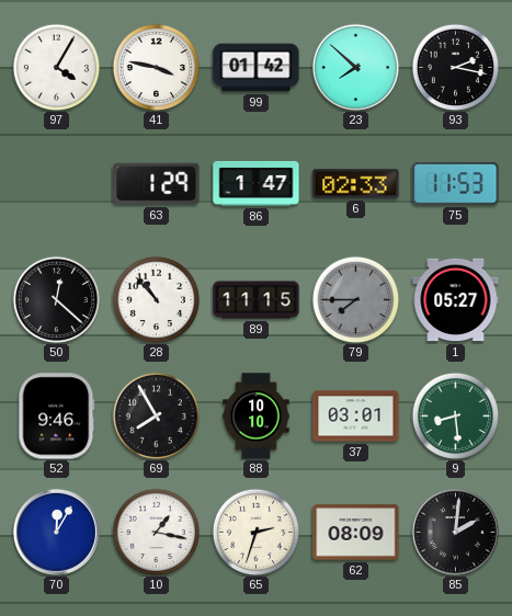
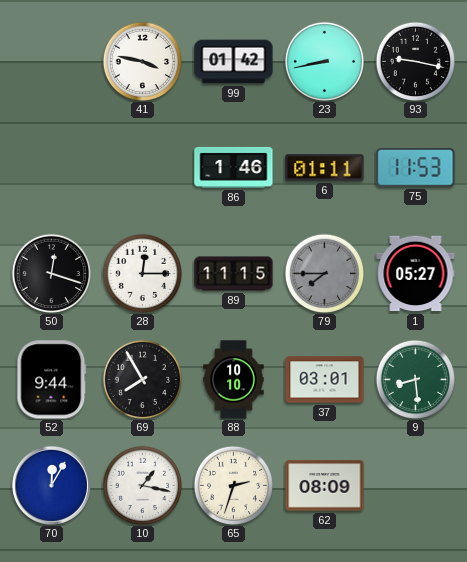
97: 4:05 -> none (56, 67)
23: 7:52 -> 8:43 (324, 61)
93: 2:17 -> 9:17 (415, 61)
63: 1:29 -> none (157, 184)
86: 1:47 -> 1:46 (234, 167)
6: 02:33 -> 01:11 (325, 168)
50: 12:22 -> 12:18 (51, 273)
28: 10:53 -> 12:15 (142, 273)
52: 9:46 -> 9:44 (52, 380)
85: 2:01 -> none (455, 532)
